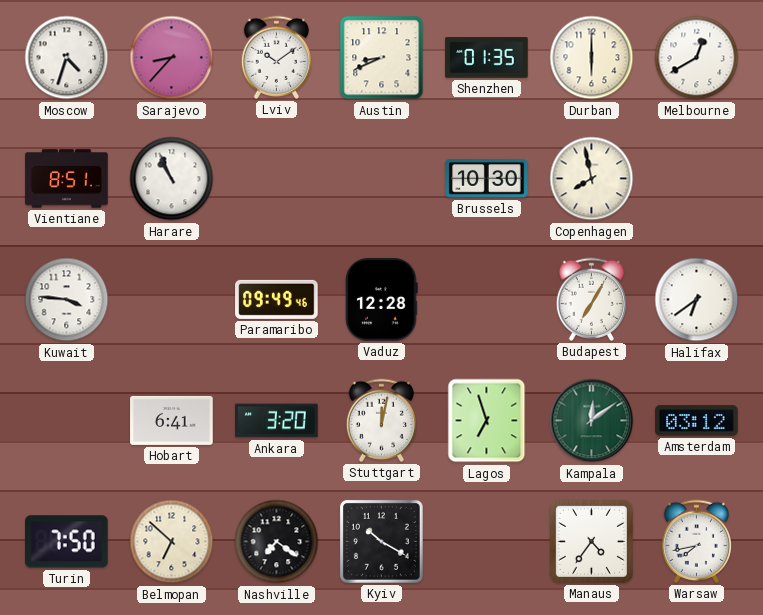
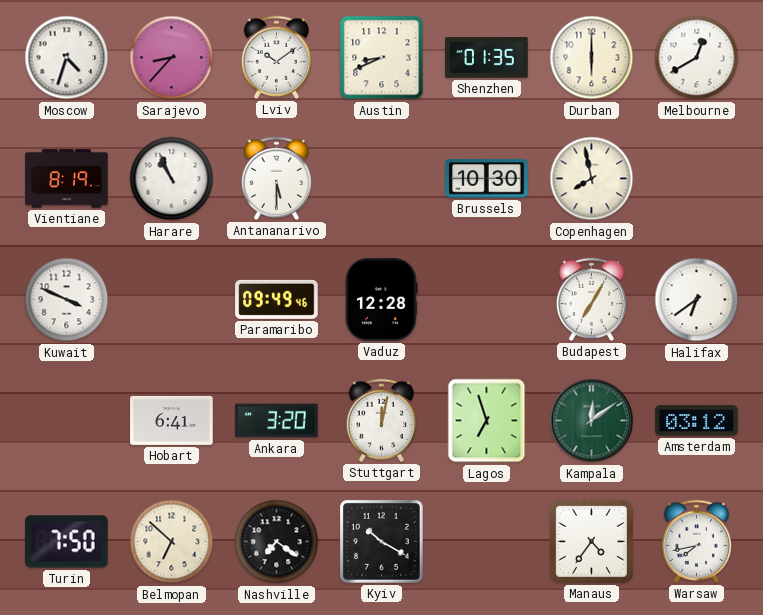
Vientiane: 8:51 -> 8:19 (67, 179)
Antananarivo: none -> 5:30 (276, 178)
Kuwait: 3:46 -> 3:49 (67, 300)
